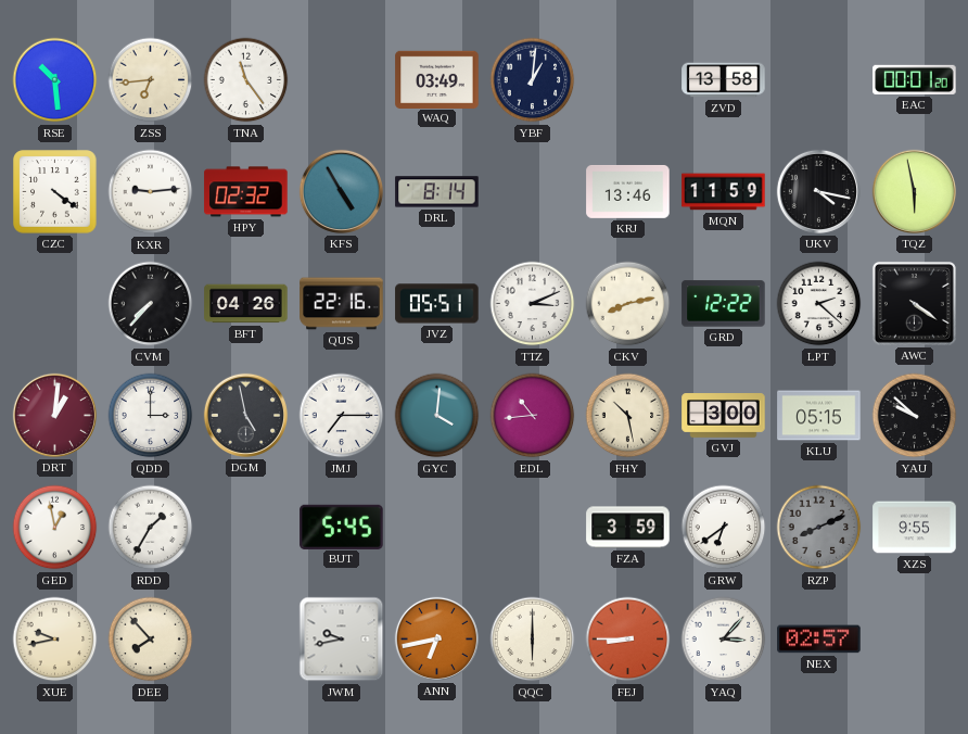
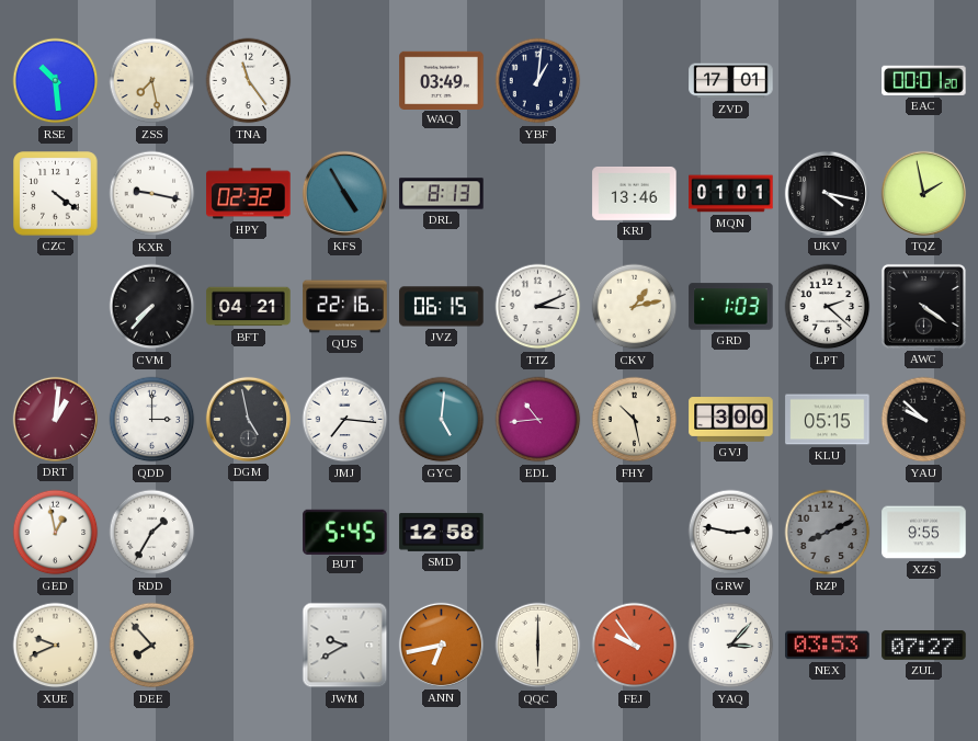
ZSS: 6:44 -> 7:28 (152, 81)
ZVD: 13:58 -> 17:01 (731, 81)
KXR: 9:14 -> 9:17 (152, 194)
DRL: 8:14 -> 8:13 (442, 194)
MQN: 11:59 -> 01:01 (731, 194)
TQZ: 5:58 -> 1:58 (923, 193)
BFT: 04:26 -> 04:21 (249, 307)
JVZ: 05:51 -> 06:15 (442, 307)
CKV: 8:13 -> 1:13 (635, 307)
GRD: 12:22 -> 1:03 (731, 307)
JMJ: 7:15 -> 7:16 (345, 420)
GYC: 4:01 -> 5:01 (442, 420)
SMD: none -> 12:58 (442, 532)
FZA: 3:59 -> none (628, 528)
GRW: 6:39 -> 2:47 (731, 533)
XUE: 9:43 -> 9:41 (56, 646)
JWM: 9:43 -> 9:40 (345, 646)
FEJ: 8:45 -> 9:54 (635, 646)
NEX: 02:57 -> 03:53 (828, 646)
ZUL: none -> 07:27 (924, 645)
